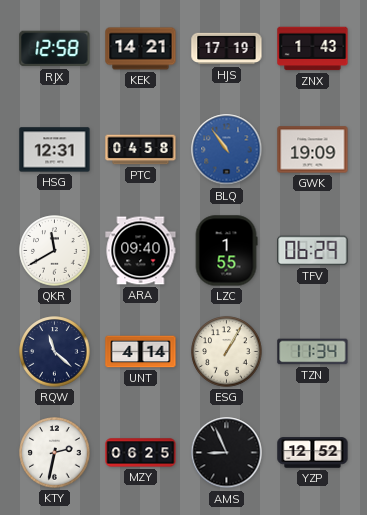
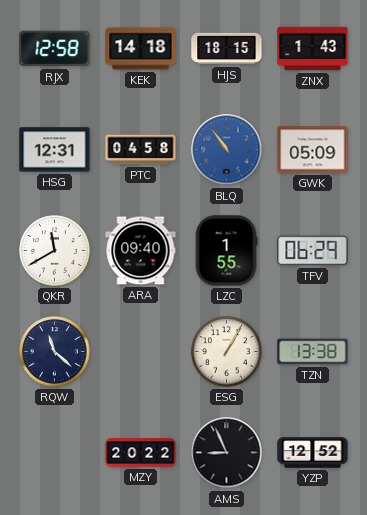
KEK: 14:21 -> 14:18 (141, 49)
HJS: 17:19 -> 18:15 (227, 49)
GWK: 19:09 -> 05:09 (313, 150)
UNT: 4:14 -> none (141, 352)
TZN: 11:34 -> 13:38 (313, 352)
KTY: 2:32 -> none (55, 453)
MZY: 06:25 -> 20:22 (141, 453)
